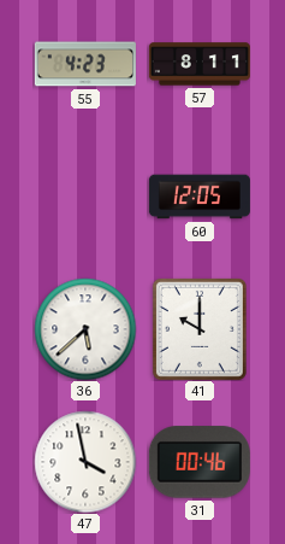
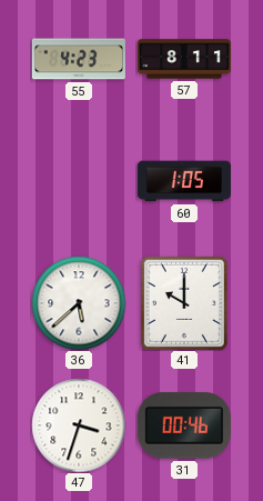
60: 12:05 -> 1:05 (184, 181)
47: 3:58 -> 3:33 (79, 425)
